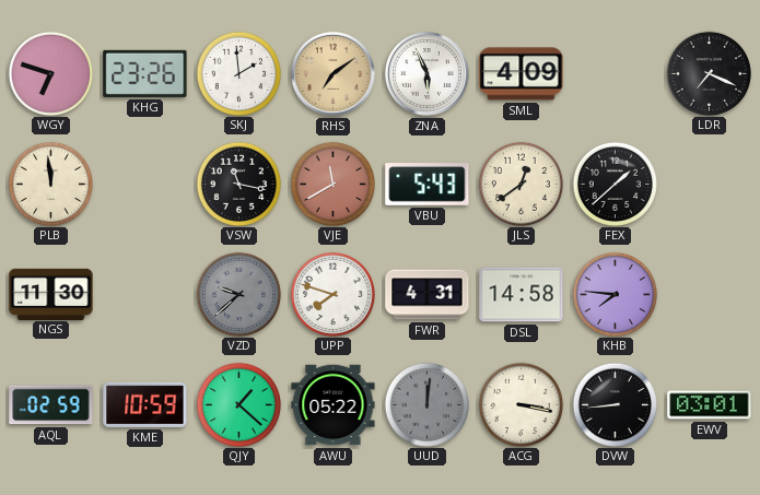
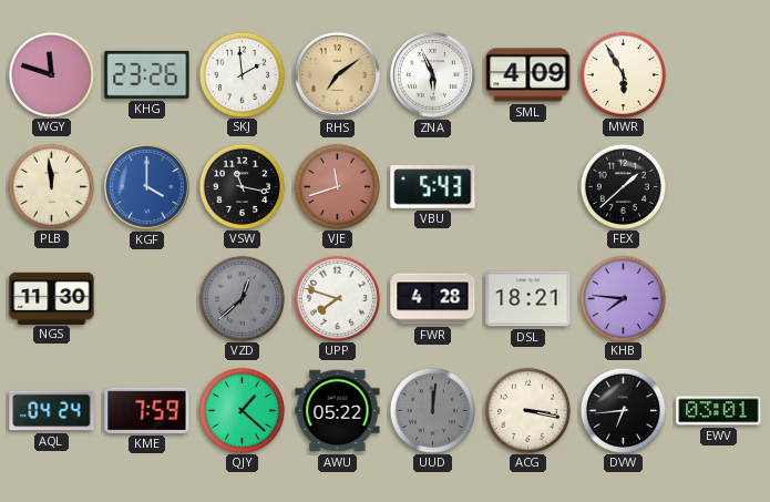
WGY: 6:48 -> 11:48 (51, 74)
MWR: none -> 5:55 (623, 74)
LDR: 7:19 -> none (709, 73)
KGF: none -> 4:00 (147, 187)
VJE: 11:40 -> 11:42 (337, 186)
JLS: 12:39 -> none (521, 184)
VZD: 9:38 -> 12:38 (242, 298)
FWR: 4:31 -> 4:28 (433, 299)
DSL: 14:58 -> 18:21 (528, 299)
AQL: 02:59 -> 04:24 (52, 411)
KME: 10:59 -> 7:59 (147, 410)
DVW: 8:44 -> 6:44 (623, 410)
